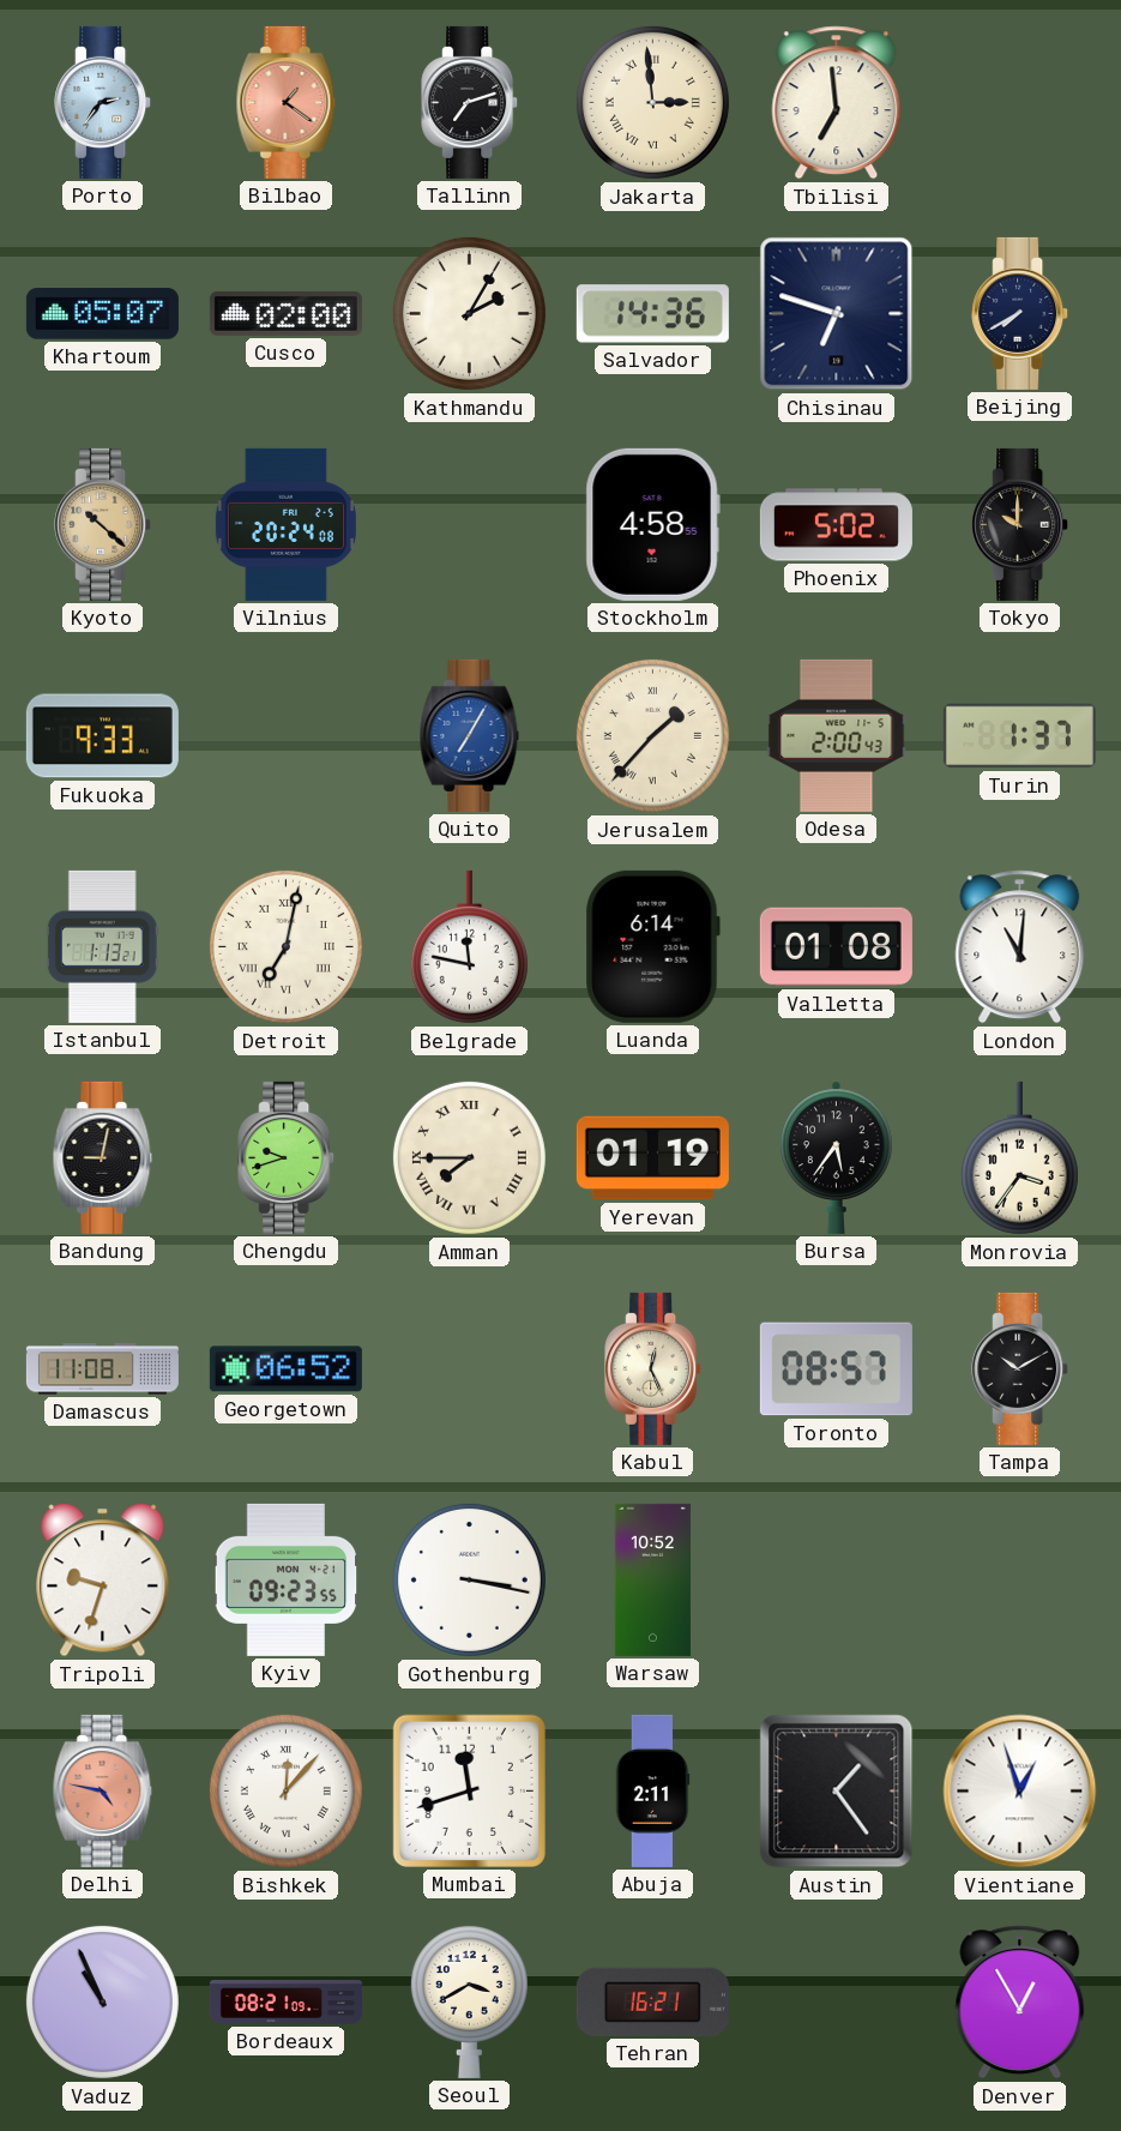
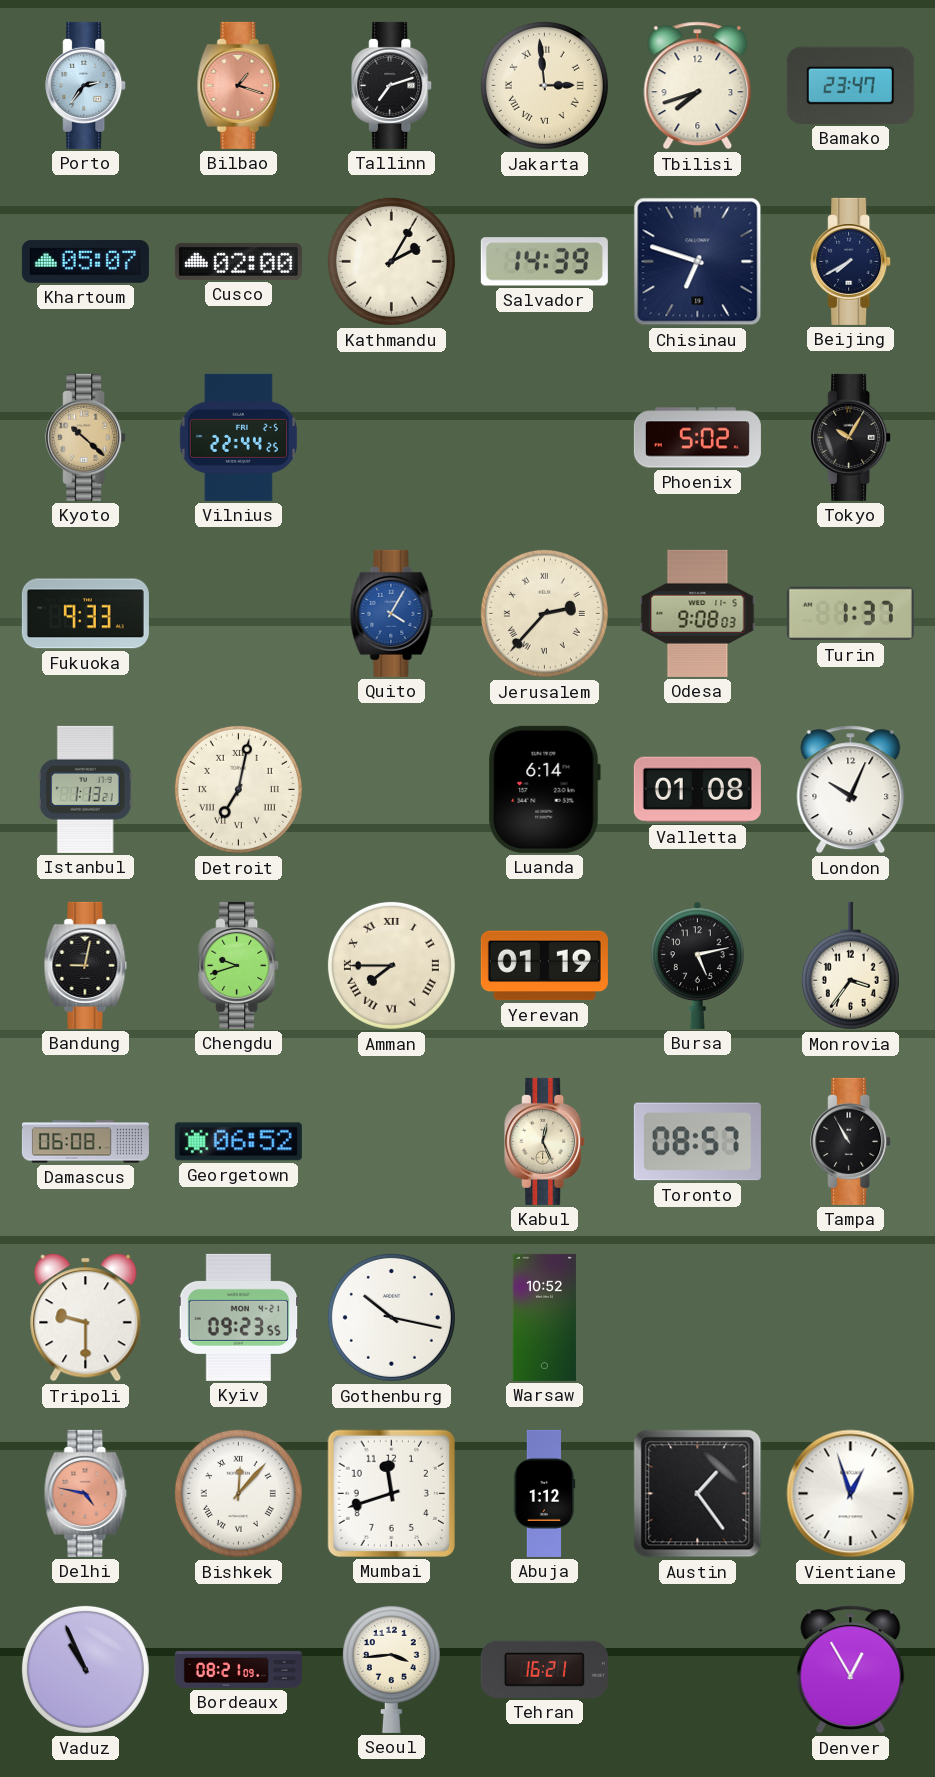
Bilbao: 1:21 -> 1:18 (239, 85)
Tbilisi: 6:59 -> 7:42 (698, 86)
Bamako: none -> 23:47 (850, 85)
Salvador: 14:36 -> 14:39 (544, 262)
Vilnius: 20:24 -> 22:44 (238, 437)
Stockholm: 4:58 -> none (652, 524)
Tokyo: 10:00 -> 10:05 (851, 437)
Quito: 7:05 -> 4:05 (392, 613)
Jerusalem: 1:37 -> 2:37 (544, 613)
Odesa: 2:00 -> 9:08 (698, 613)
Belgrade: 11:47 -> none (469, 947)
London: 11:01 -> 10:04 (851, 790)
Bursa: 5:36 -> 5:13 (698, 965)
Damascus: 11:08 -> 06:08 (85, 1142)
Tampa: 10:10 -> 10:55 (851, 1141)
Tripoli: 9:33 -> 9:30 (86, 1318)
Gothenburg: 3:17 -> 10:17 (391, 1317)
Abuja: 2:11 -> 1:12 (544, 1493)
Seoul: 3:40 -> 3:44 (391, 1669)
